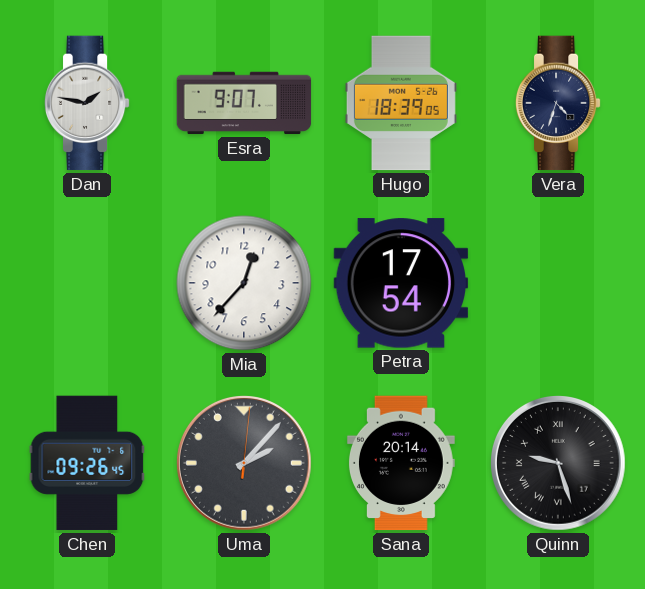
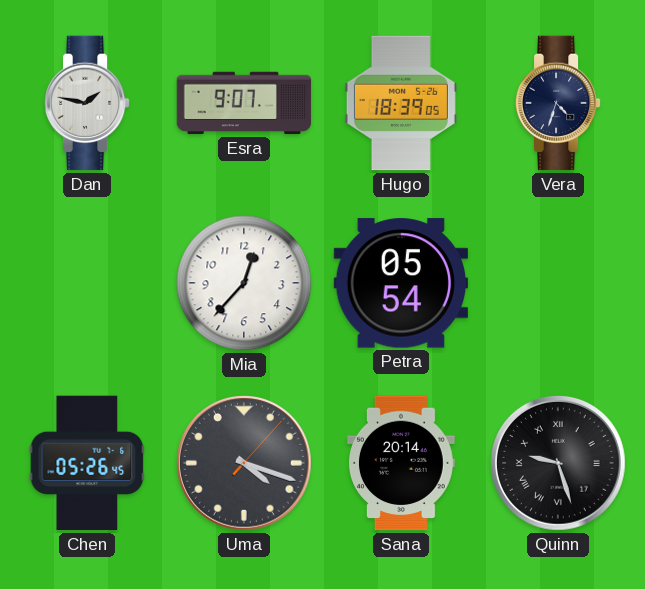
Petra: 17:54 -> 05:54 (401, 283)
Chen: 09:26 -> 05:26 (87, 463)
Uma: 2:07 -> 4:18 (245, 464)
